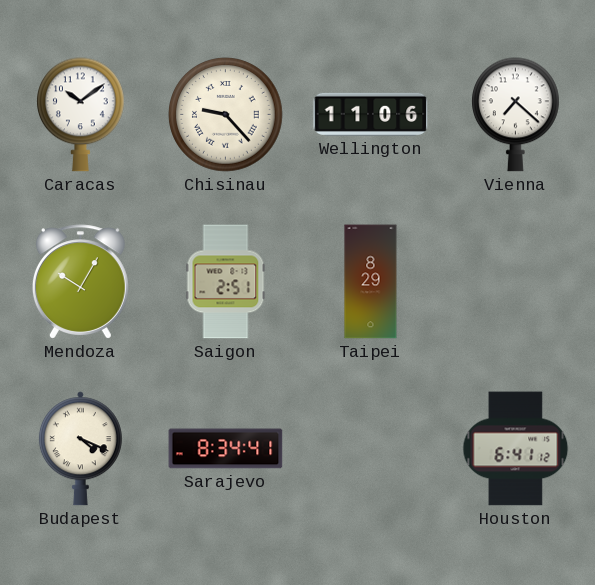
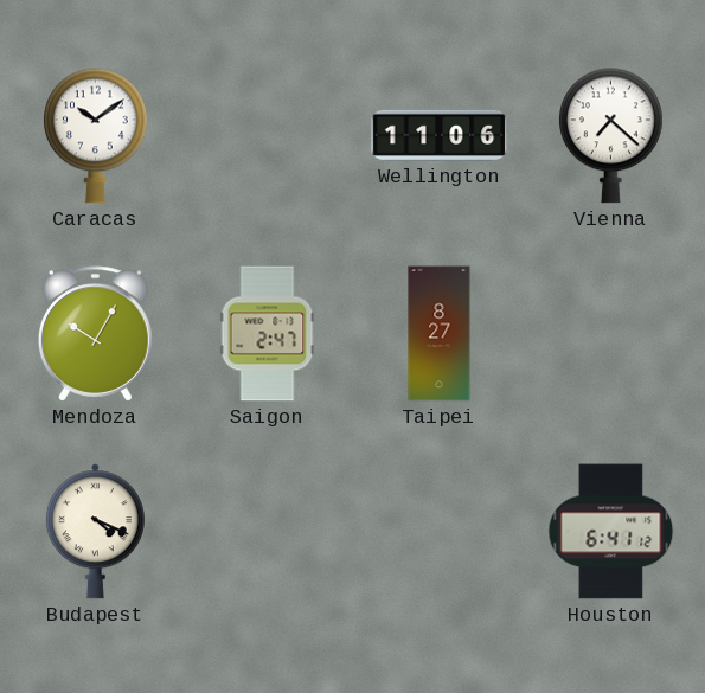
Chisinau: 9:23 -> none (226, 115)
Saigon: 2:51 -> 2:47 (268, 334)
Taipei: 8:29 -> 8:27 (440, 334)
Sarajevo: 8:34 -> none (226, 449)
